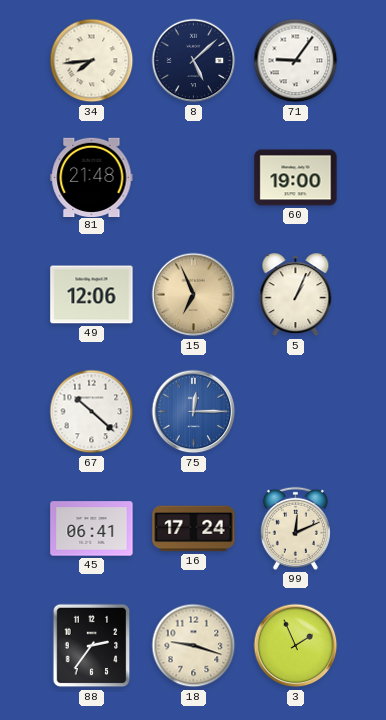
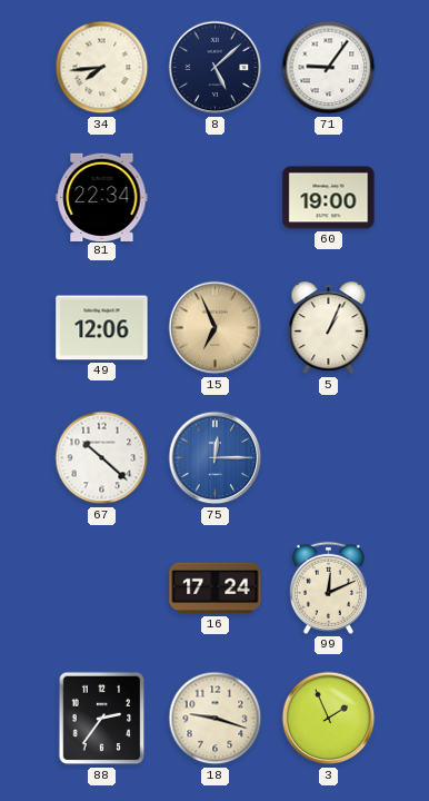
81: 21:48 -> 22:34 (102, 197)
45: 06:41 -> none (92, 529)
